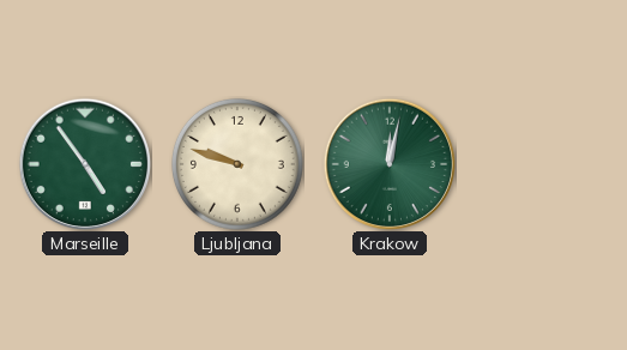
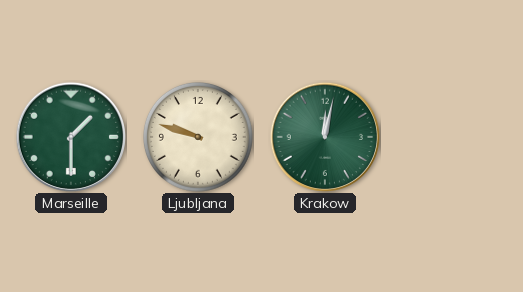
Marseille: 4:54 -> 1:30 (71, 137)
